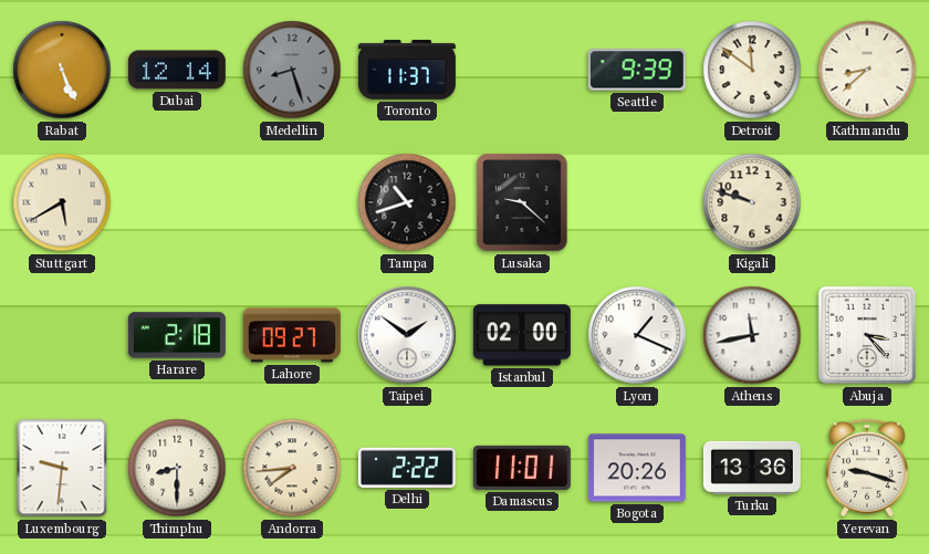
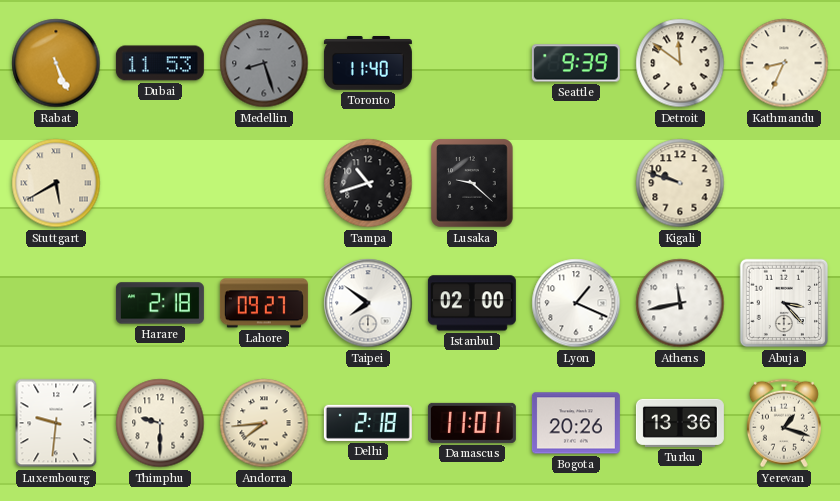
Dubai: 12:14 -> 11:53 (160, 63)
Toronto: 11:37 -> 11:40 (368, 64)
Kathmandu: 8:38 -> 8:34 (784, 63)
Taipei: 1:51 -> 7:51 (368, 303)
Thimphu: 8:30 -> 9:30 (160, 423)
Delhi: 2:22 -> 2:18 (368, 423)
Yerevan: 9:18 -> 1:18 (784, 423)
